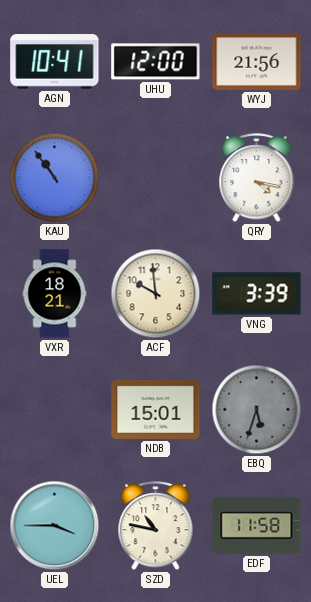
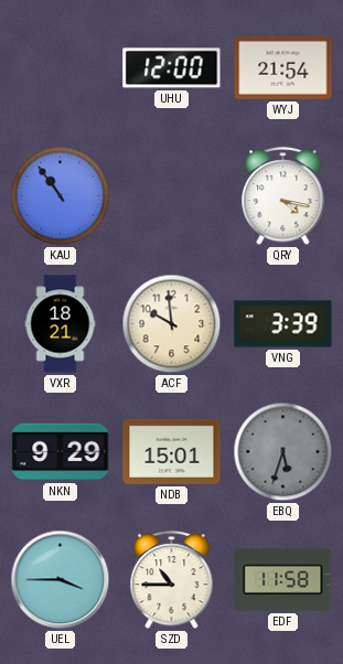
AGN: 10:41 -> none (55, 62)
WYJ: 21:56 -> 21:54 (283, 67)
NKN: none -> 9:29 (61, 452)
SZD: 10:47 -> 10:45 (172, 581)
